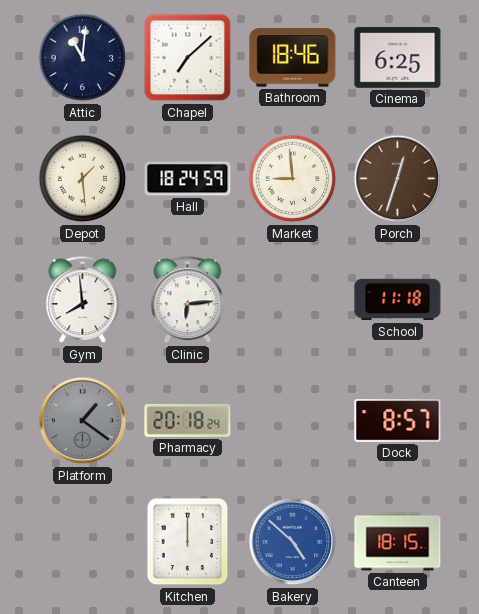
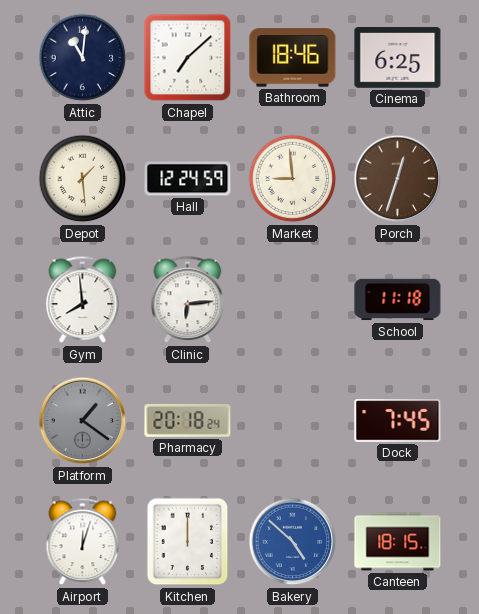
Hall: 18:24 -> 12:24 (188, 179)
Dock: 8:57 -> 7:45 (398, 421)
Airport: none -> 12:03 (83, 542)
